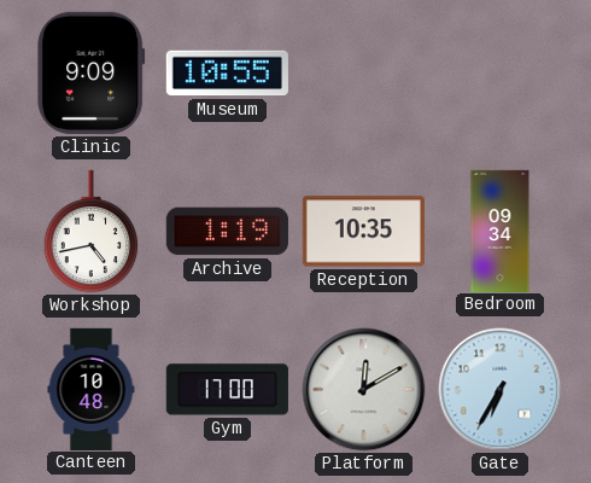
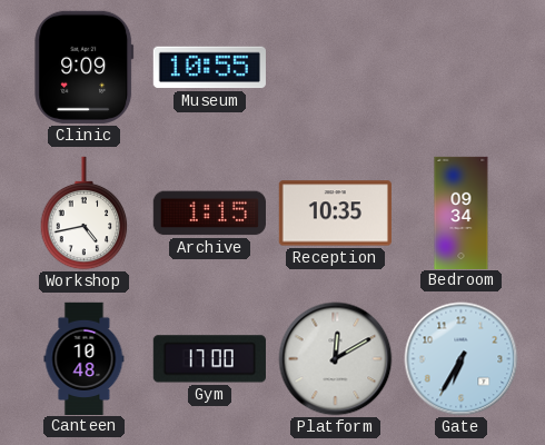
Archive: 1:19 -> 1:15 (209, 214)
